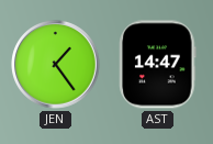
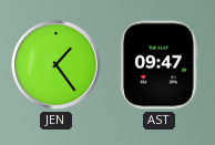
AST: 14:47 -> 09:47 (160, 65)
